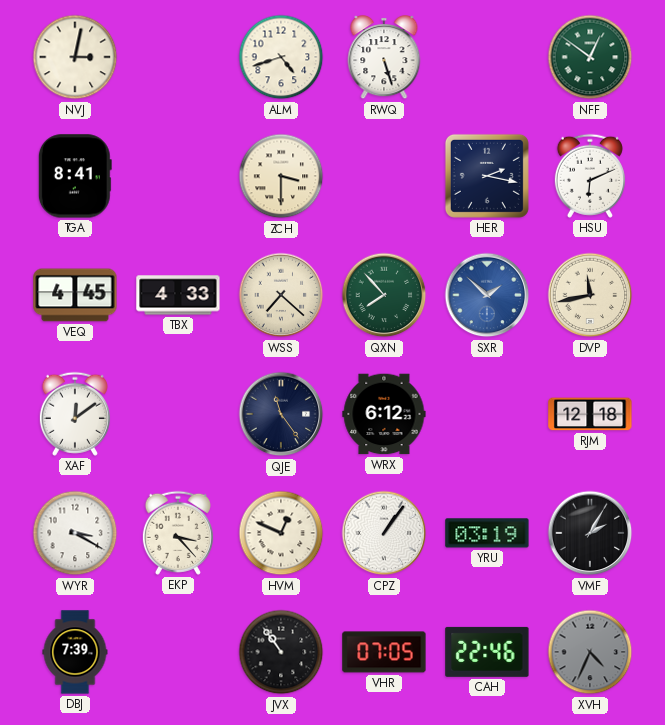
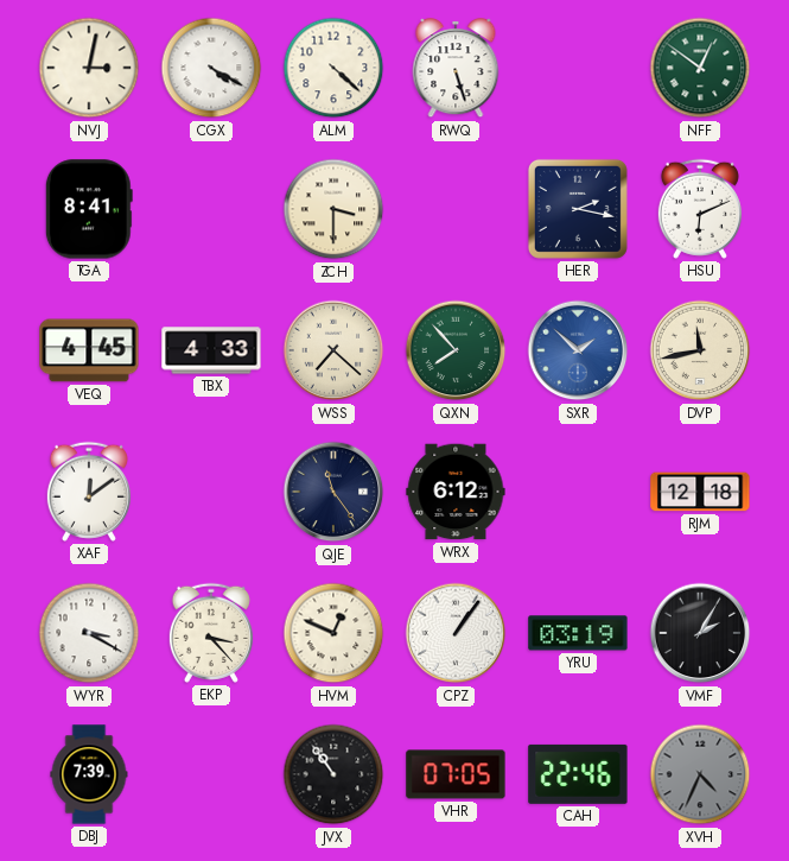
CGX: none -> 4:20 (211, 68)
ALM: 4:42 -> 4:22 (333, 68)
